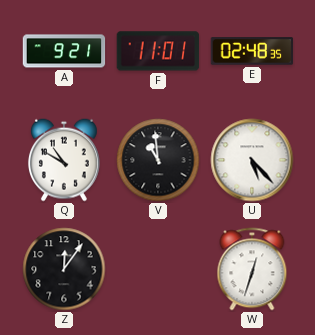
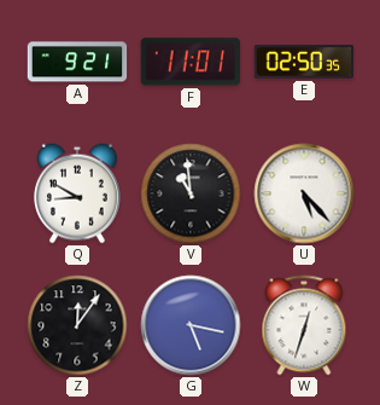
E: 02:48 -> 02:50 (304, 62)
Q: 10:50 -> 8:50 (77, 193)
G: none -> 5:17 (191, 325)
